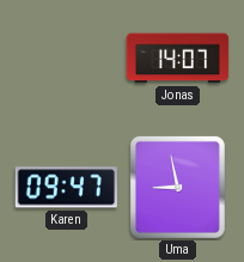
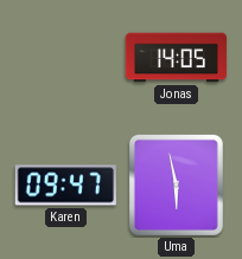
Jonas: 14:07 -> 14:05 (177, 58)
Uma: 8:58 -> 5:58 (176, 184)
